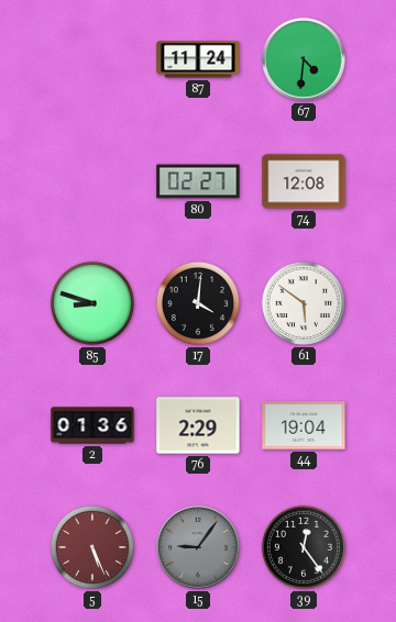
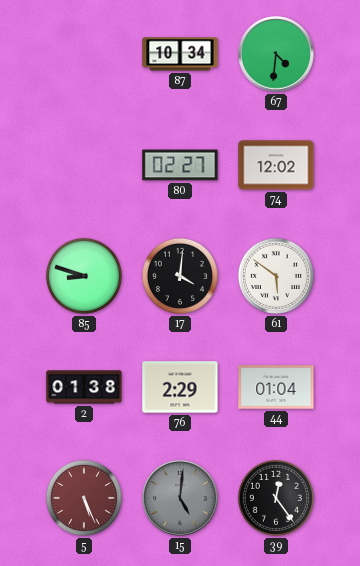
87: 11:24 -> 10:34 (180, 54)
74: 12:08 -> 12:02 (276, 165)
2: 01:36 -> 01:38 (84, 387)
44: 19:04 -> 01:04 (276, 387)
15: 9:06 -> 5:01 (180, 498)
